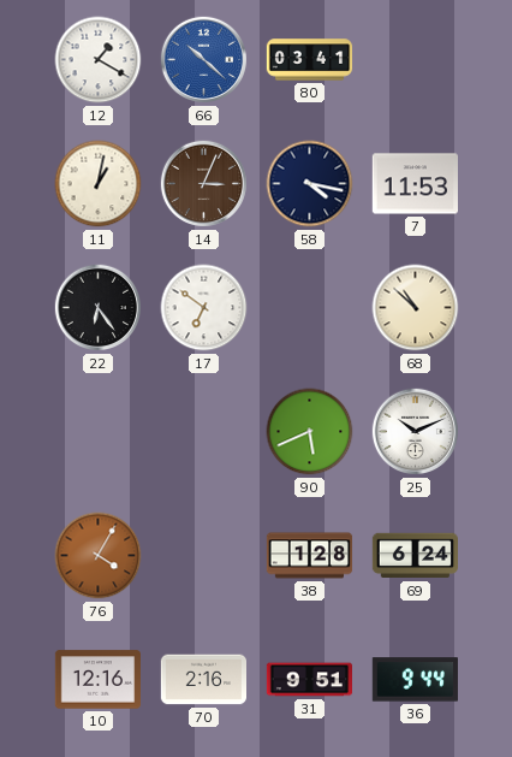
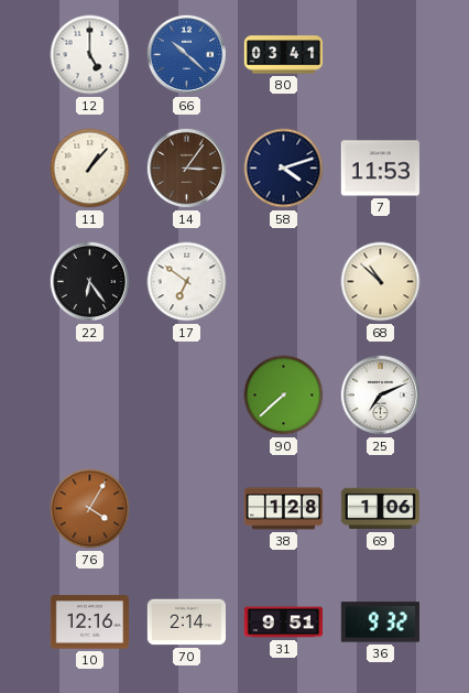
12: 1:20 -> 5:00 (90, 55)
11: 1:02 -> 1:07 (90, 169)
14: 3:04 -> 3:06 (187, 169)
58: 4:17 -> 4:12 (284, 169)
90: 5:41 -> 7:38 (284, 396)
25: 10:11 -> 7:11 (381, 396)
69: 6:24 -> 1:06 (380, 509)
70: 2:16 -> 2:14 (186, 622)
36: 9:44 -> 9:32 (380, 622)
